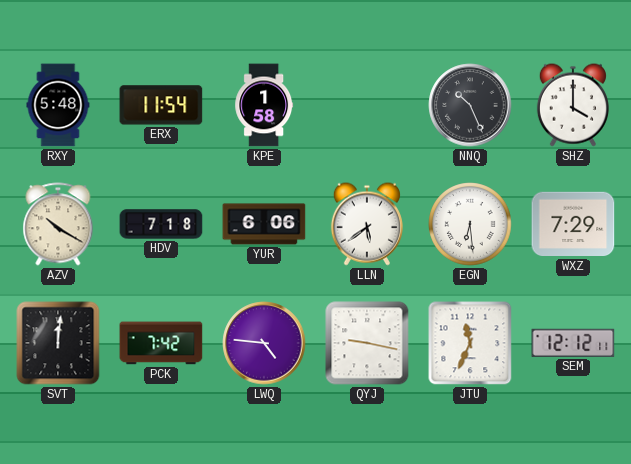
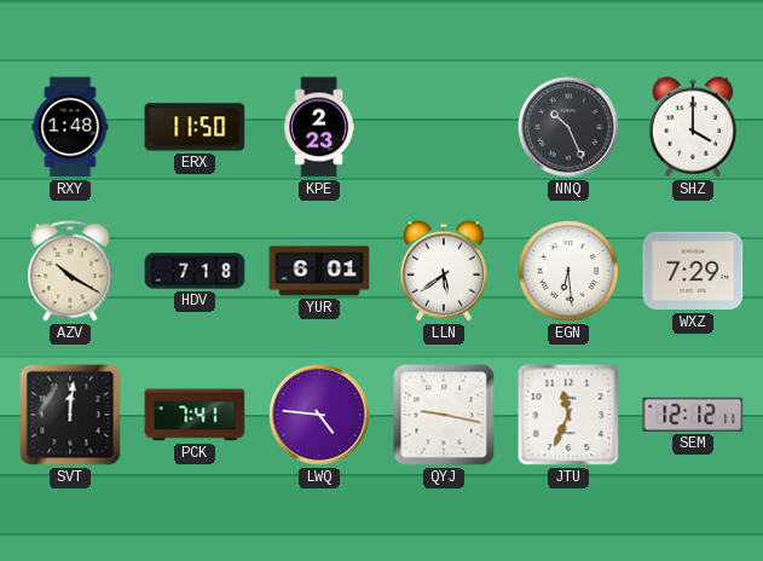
RXY: 5:48 -> 1:48 (70, 127)
ERX: 11:54 -> 11:50 (195, 127)
KPE: 1:58 -> 2:23 (319, 127)
YUR: 6:06 -> 6:01 (319, 271)
PCK: 7:42 -> 7:41 (195, 415)
